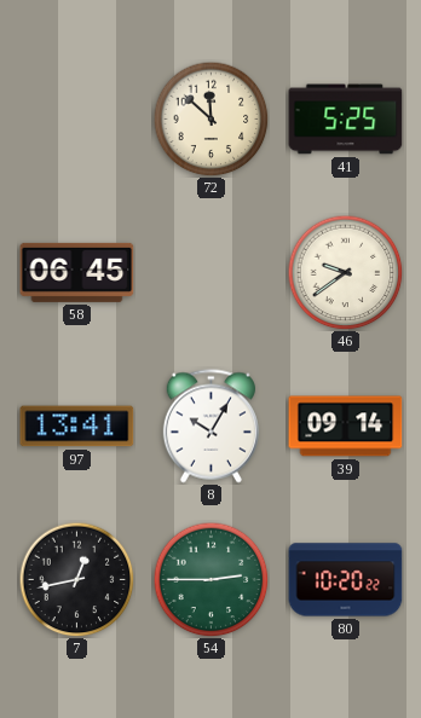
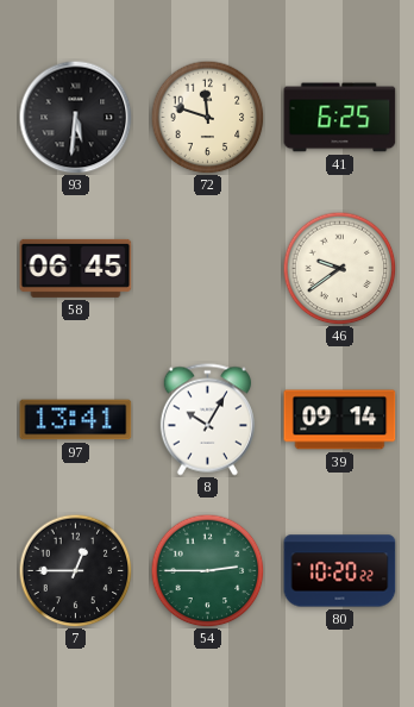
93: none -> 5:31 (75, 117)
72: 11:52 -> 11:48 (207, 117)
41: 5:25 -> 6:25 (340, 118)
7: 12:43 -> 12:45 (75, 570)
